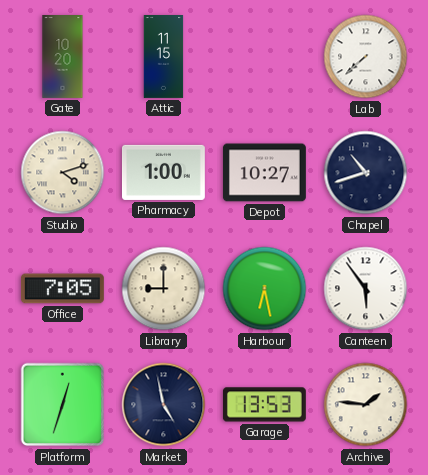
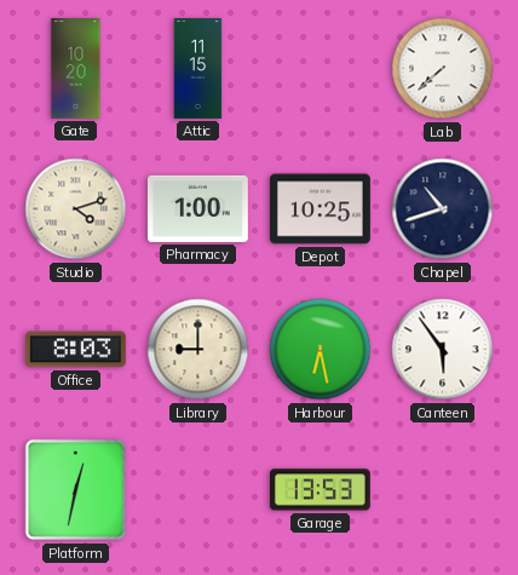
Depot: 10:27 -> 10:25 (320, 209)
Office: 7:05 -> 8:03 (75, 350)
Platform: 12:33 -> 12:32 (76, 490)
Market: 4:58 -> none (164, 405)
Archive: 1:46 -> none (366, 405)
